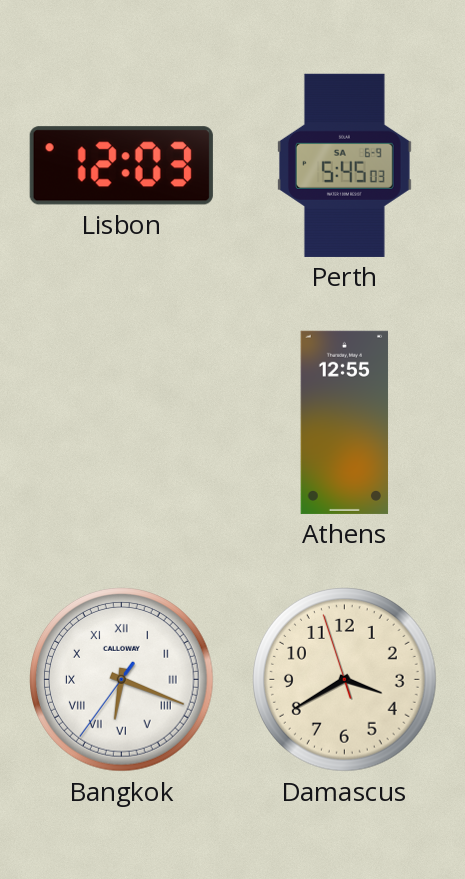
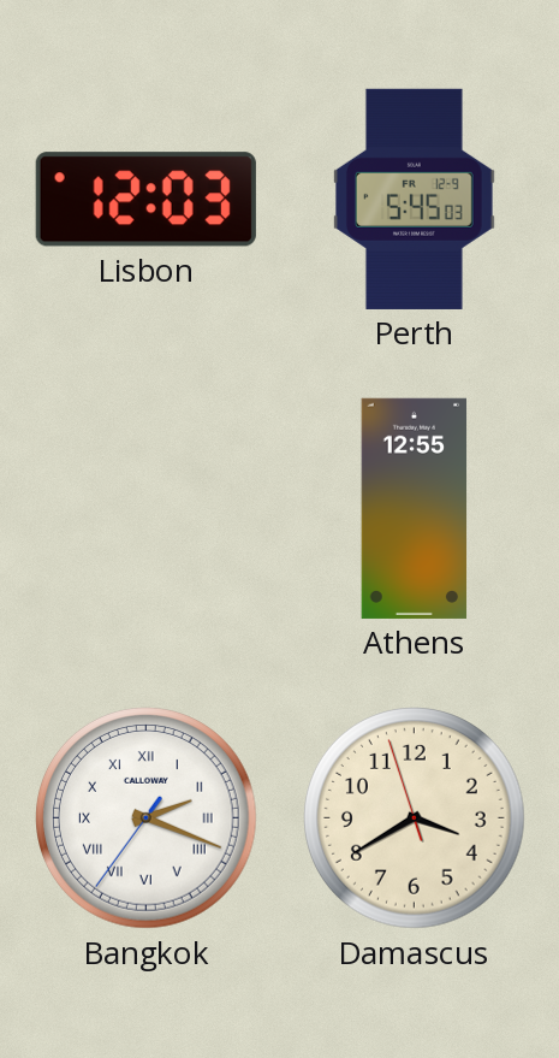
Perth date: SA 6-9 -> FR 12-9 (414, 199)
Bangkok: 6:18 -> 2:18 (147, 818)
